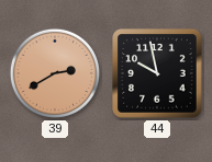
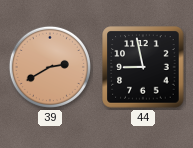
44: 9:58 -> 8:58 (143, 67)
